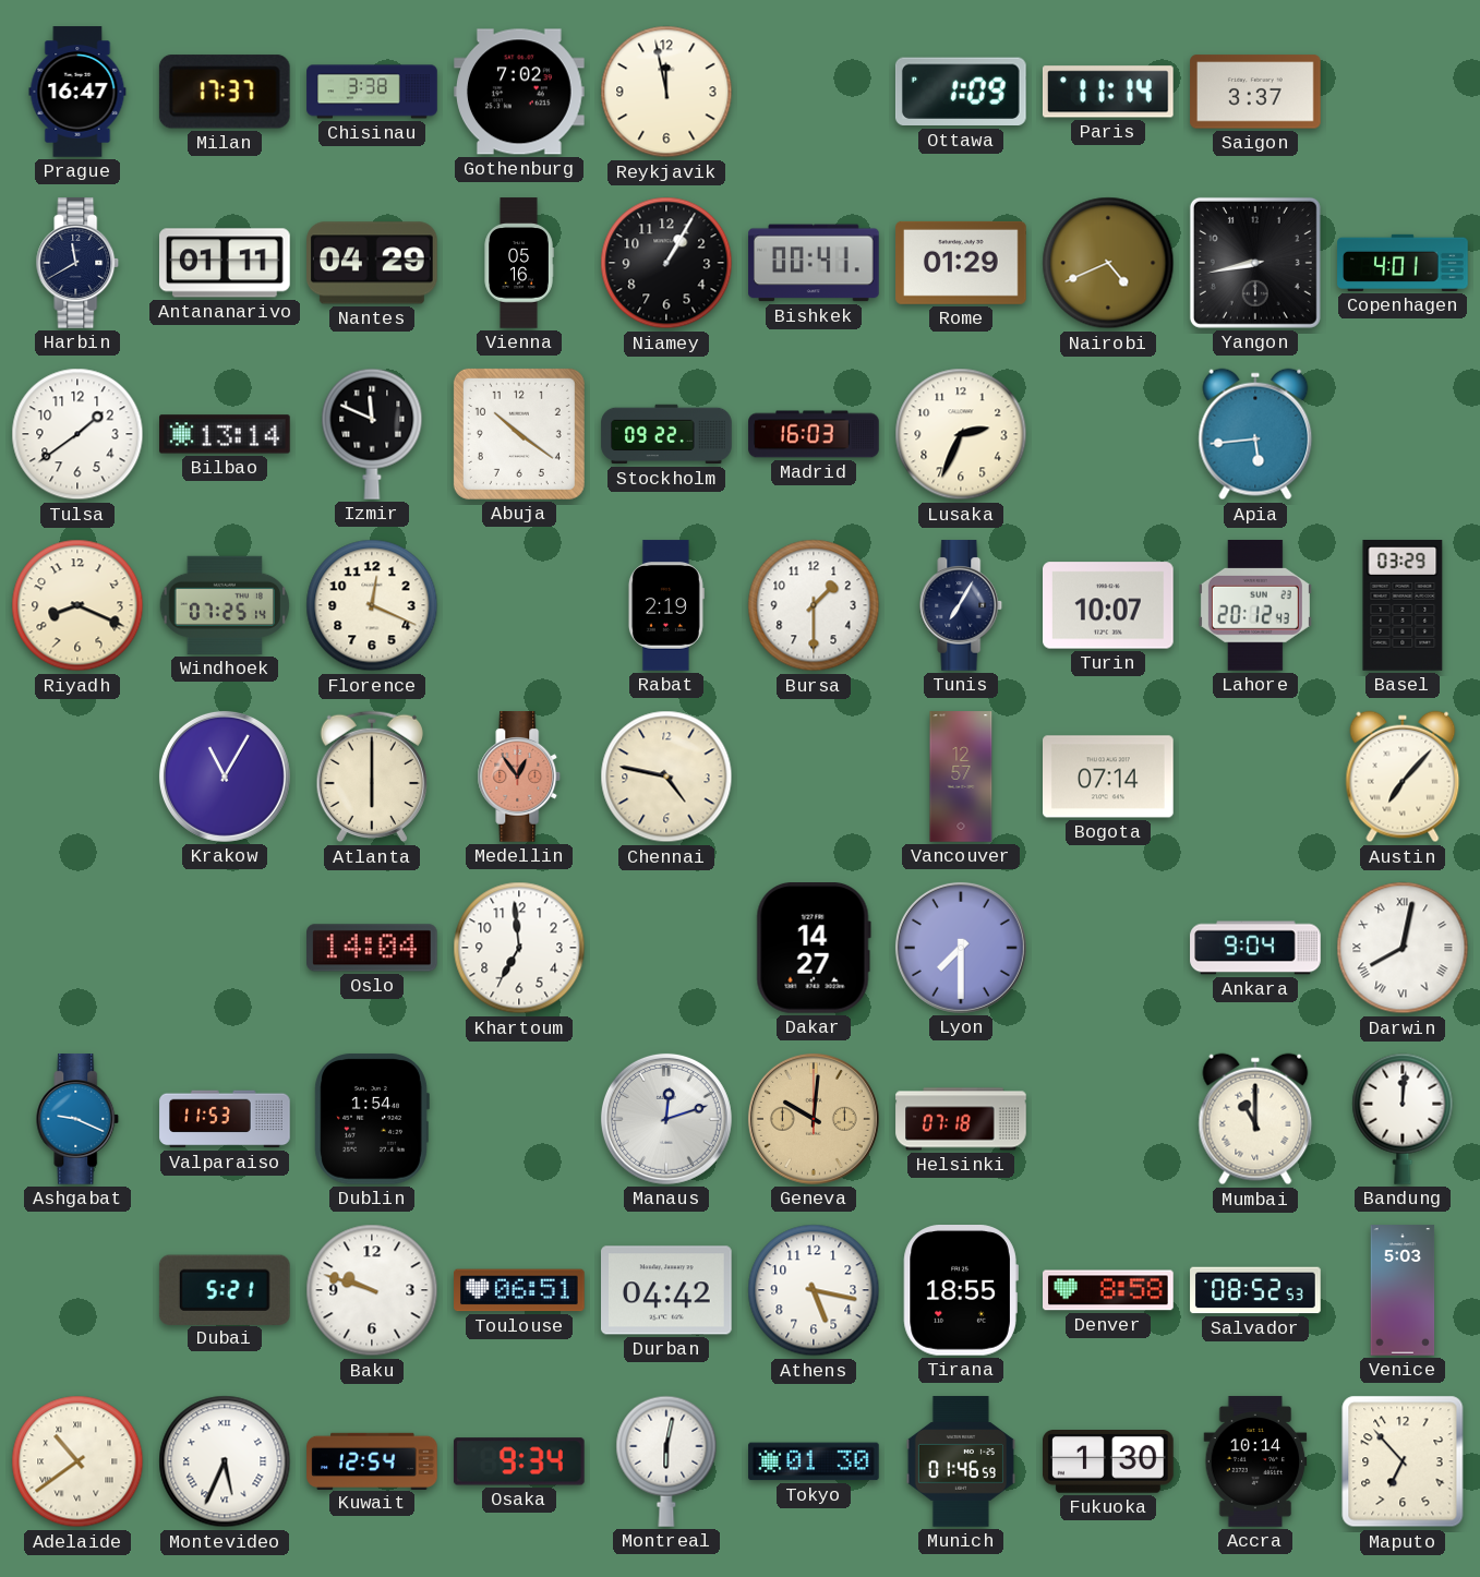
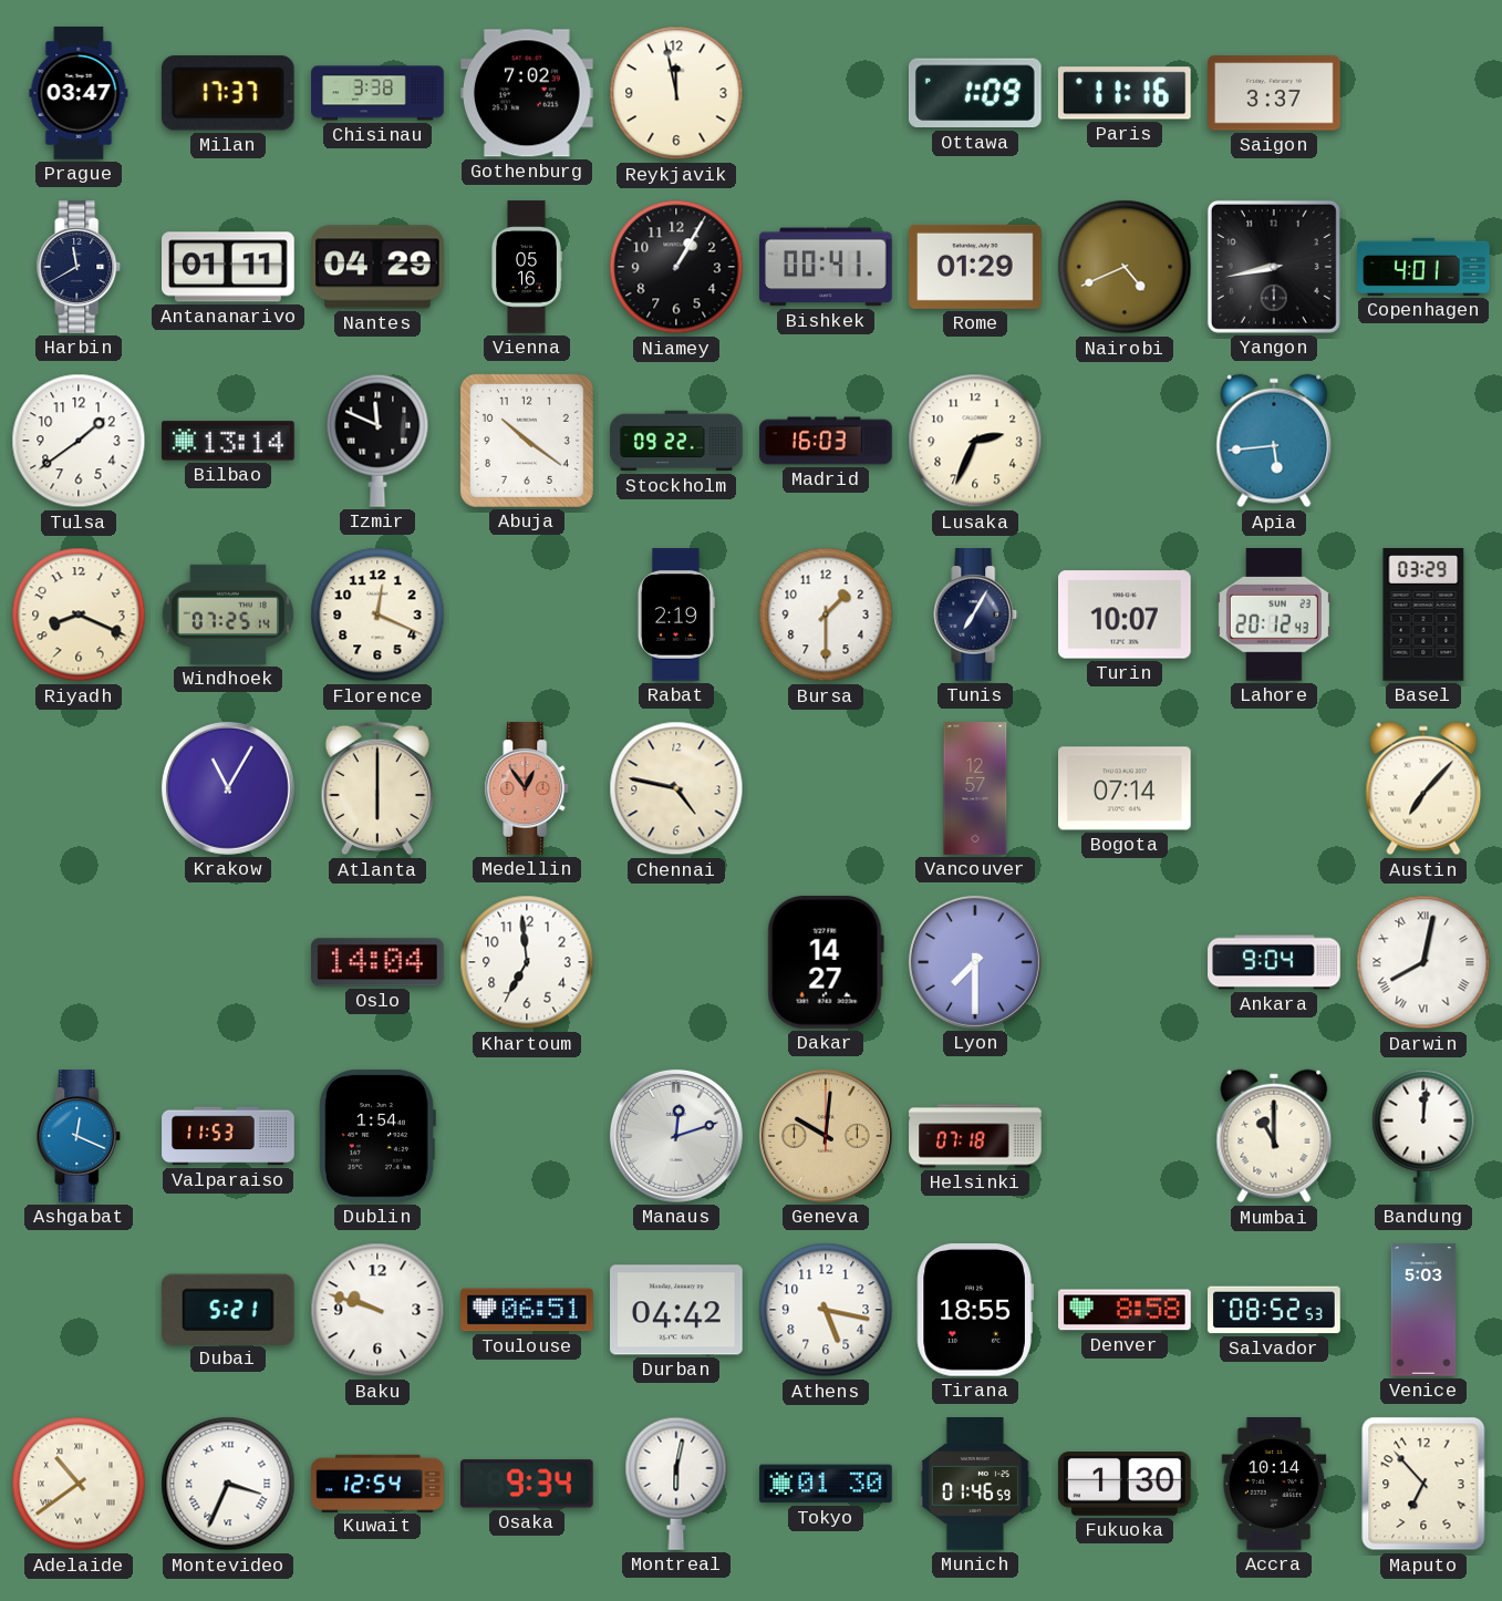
Prague: 16:47 -> 03:47 (79, 93)
Paris: 11:14 -> 11:16 (1125, 93)
Ashgabat: 9:19 -> 12:19 (79, 1136)
Montevideo: 5:34 -> 3:34 (228, 1484)
